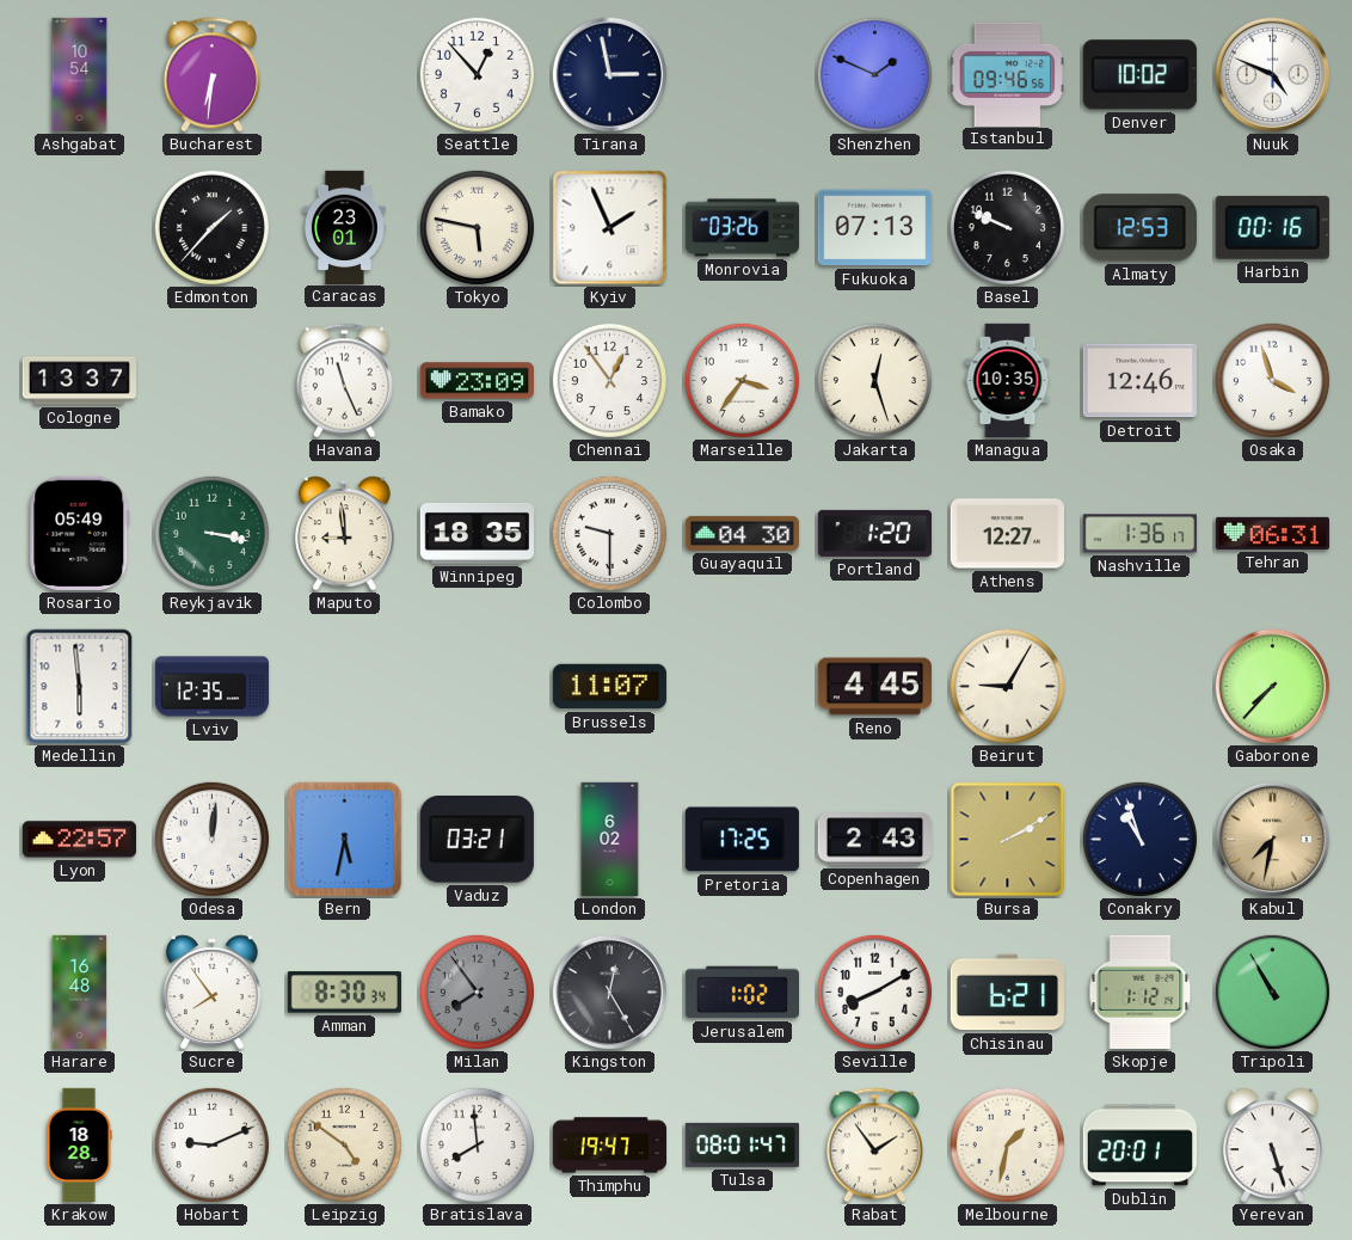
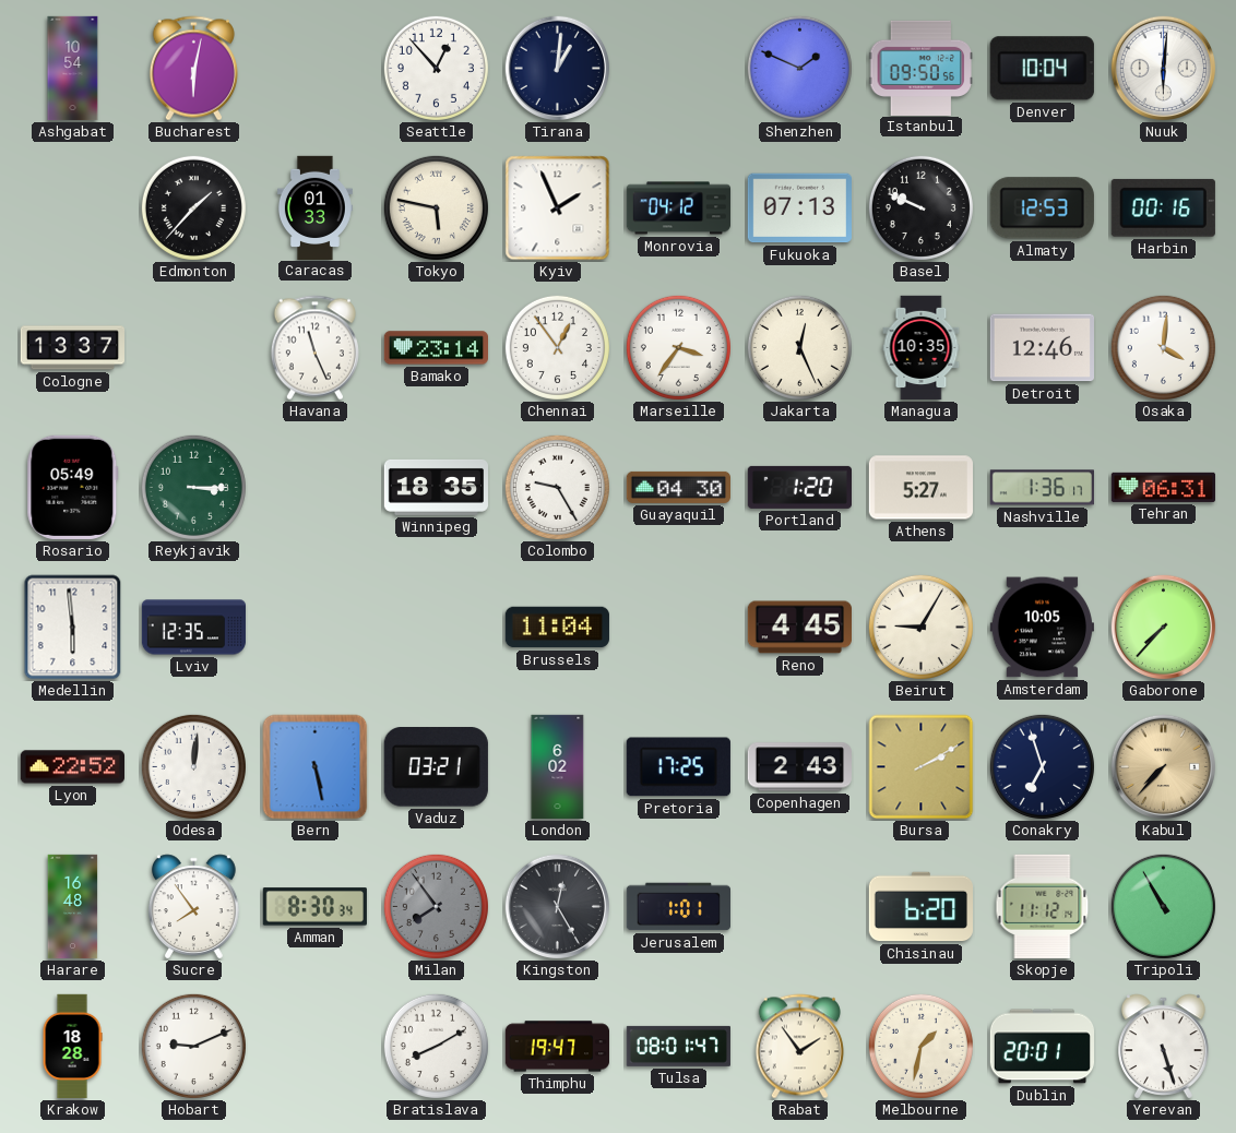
Bucharest: 6:31 -> 6:02 (193, 69)
Tirana: 2:58 -> 1:01 (558, 69)
Istanbul: 09:46 -> 09:50 (920, 68)
Denver: 10:02 -> 10:04 (1042, 69)
Nuuk: 4:49 -> 6:01 (1164, 69)
Caracas: 23:01 -> 01:33 (314, 207)
Monrovia: 03:26 -> 04:12 (679, 208)
Bamako: 23:09 -> 23:14 (436, 348)
Jakarta: 12:27 -> 12:26 (799, 347)
Osaka: 3:57 -> 4:01 (1163, 347)
Reykjavik: 3:17 -> 3:15 (193, 487)
Maputo: 8:59 -> none (345, 534)
Colombo: 9:30 -> 9:25 (557, 487)
Athens: 12:27 -> 5:27 (920, 488)
Brussels: 11:07 -> 11:04 (557, 628)
Amsterdam: none -> 10:05 (1042, 628)
Lyon: 22:57 -> 22:52 (72, 767)
Bern: 5:32 -> 5:28 (316, 767)
Conakry: 10:57 -> 6:57 (1042, 766)
Kabul: 7:32 -> 7:37 (1164, 767)
Jerusalem: 1:02 -> 1:01 (678, 907)
Seville: 8:10 -> none (874, 992)
Chisinau: 6:21 -> 6:20 (920, 907)
Skopje: 1:12 -> 11:12 (1043, 906)
Leipzig: 4:51 -> none (344, 1144)
Bratislava: 7:59 -> 8:10 (436, 1046)
